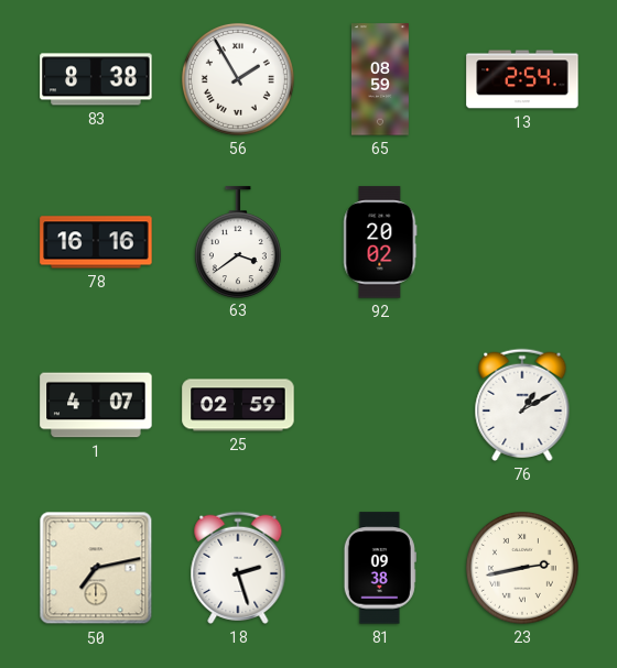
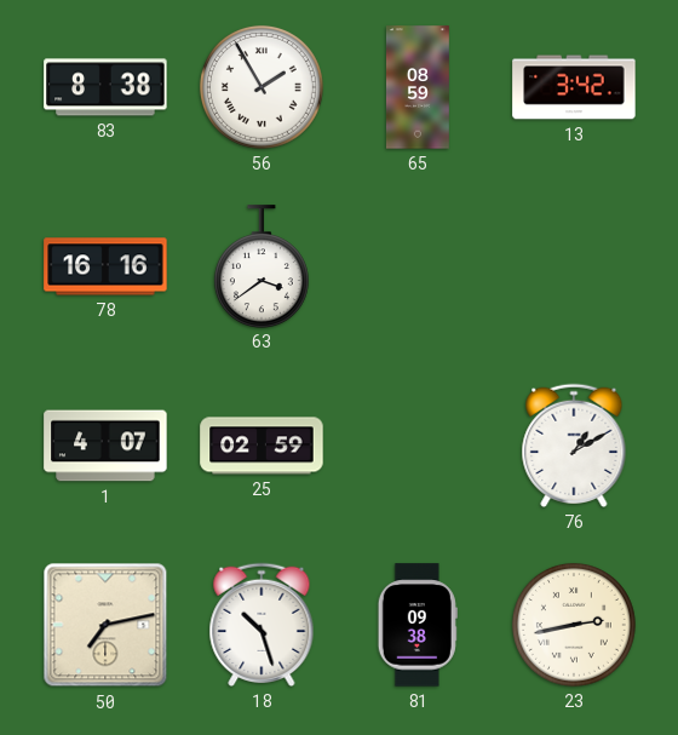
13: 2:54 -> 3:42 (574, 87)
92: 20:02 -> none (380, 242)
18: 2:27 -> 10:27 (262, 625)
